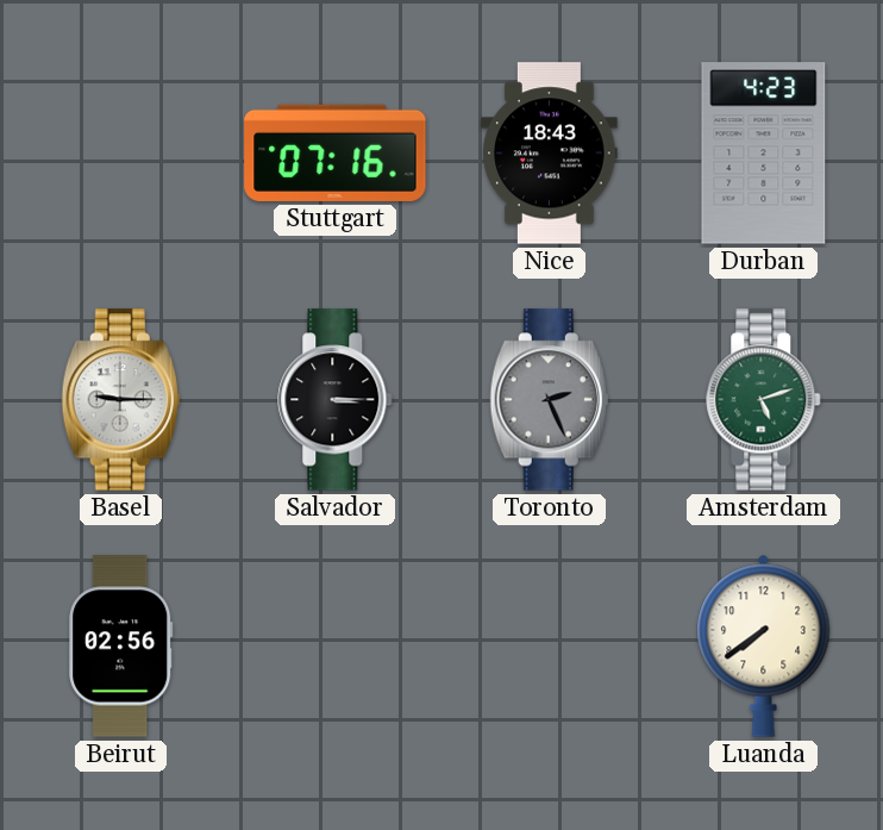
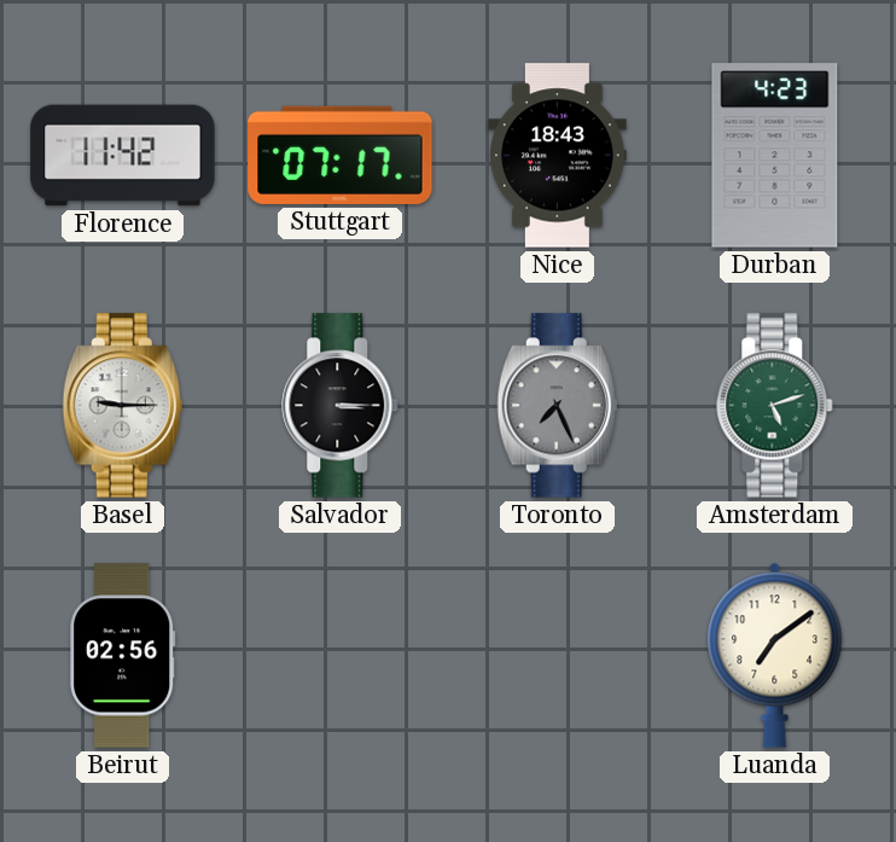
Florence: none -> 11:42 (123, 156)
Stuttgart: 07:16 -> 07:17 (341, 155)
Toronto: 2:26 -> 7:26 (557, 406)
Luanda: 7:39 -> 7:09 (775, 655)
